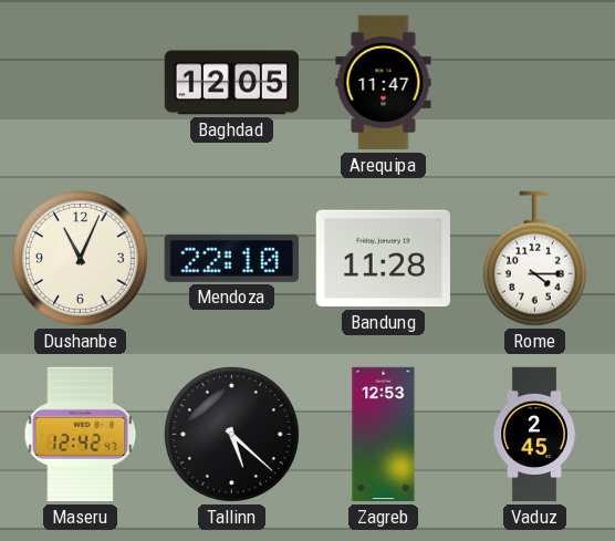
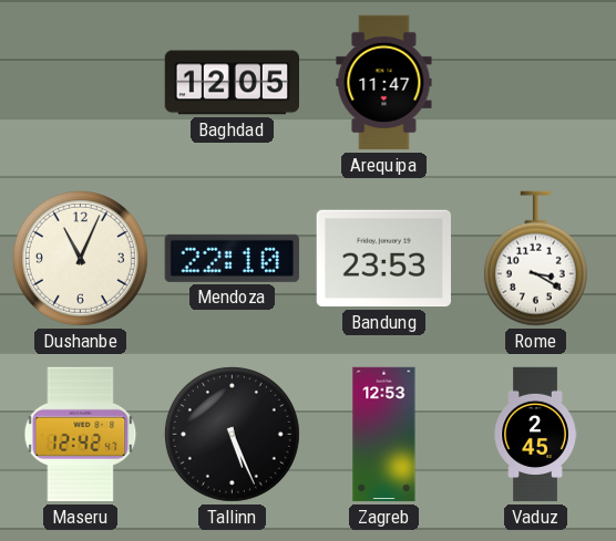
Bandung: 11:28 -> 23:53 (383, 259)
Rome: 4:15 -> 3:20 (535, 259)
Tallinn: 5:22 -> 5:26 (232, 434)
